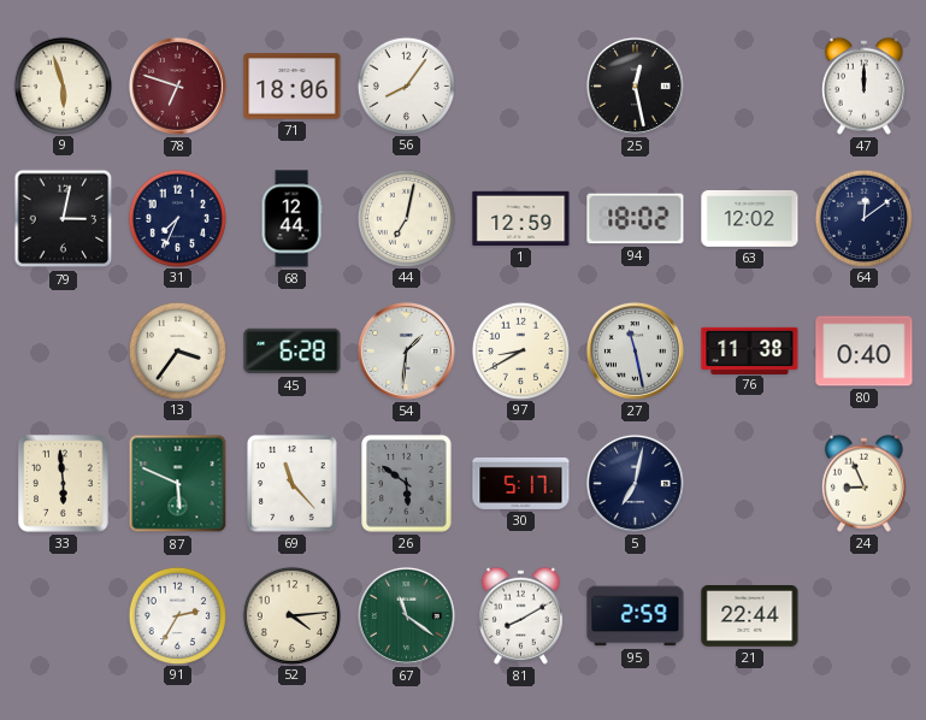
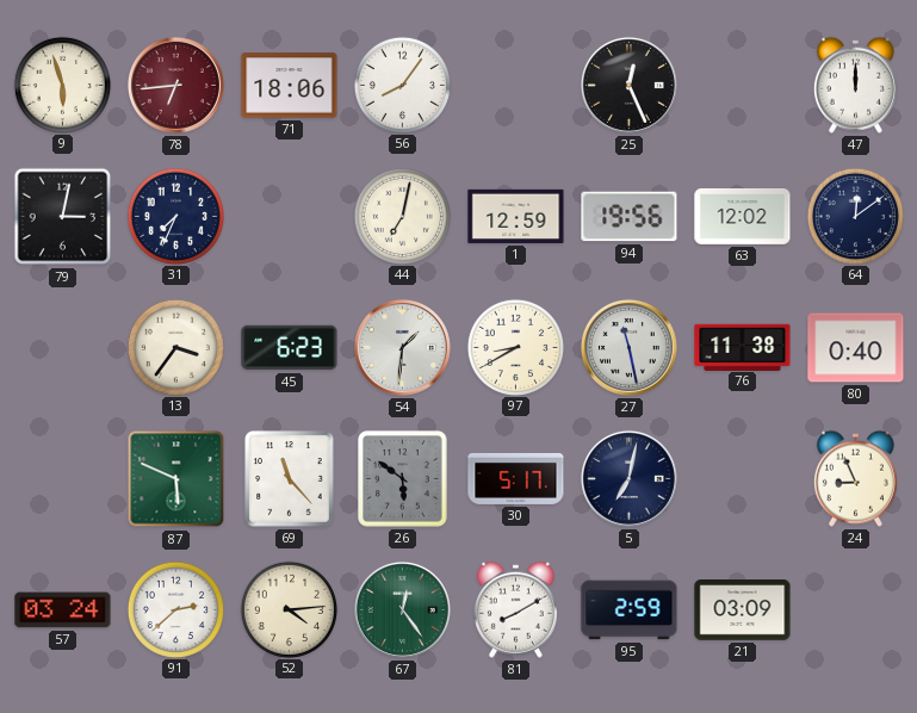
78: 6:48 -> 6:44 (175, 85)
25: 12:28 -> 12:26 (628, 85)
68: 12:44 -> none (291, 219)
94: 18:02 -> 19:56 (630, 217)
45: 6:28 -> 6:23 (290, 348)
33: 5:59 -> none (64, 484)
57: none -> 03:24 (63, 610)
91: 2:35 -> 2:38 (175, 609)
67: 11:21 -> 12:24 (402, 609)
21: 22:44 -> 03:09 (743, 610)
